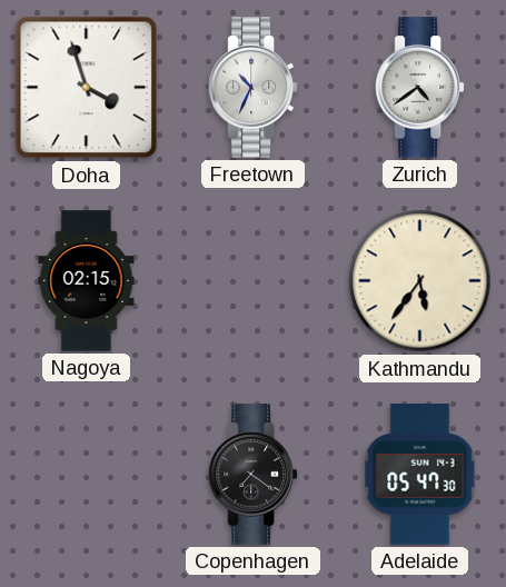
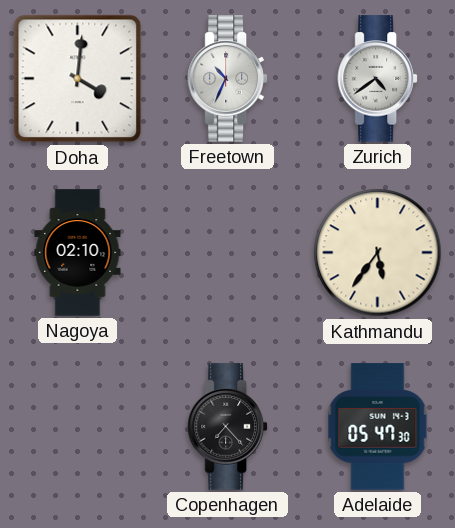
Doha: 3:57 -> 4:01 (78, 79)
Nagoya: 02:15 -> 02:10 (78, 253)
Copenhagen: 7:21 -> 7:23 (227, 427)
